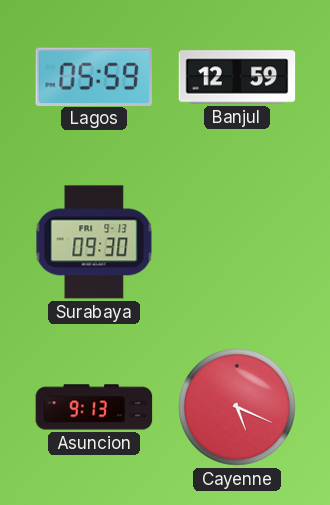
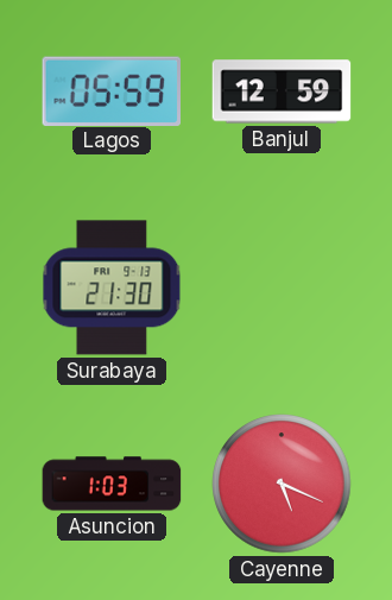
Surabaya: 09:30 -> 21:30 (112, 288)
Asuncion: 9:13 -> 1:03 (112, 484)
